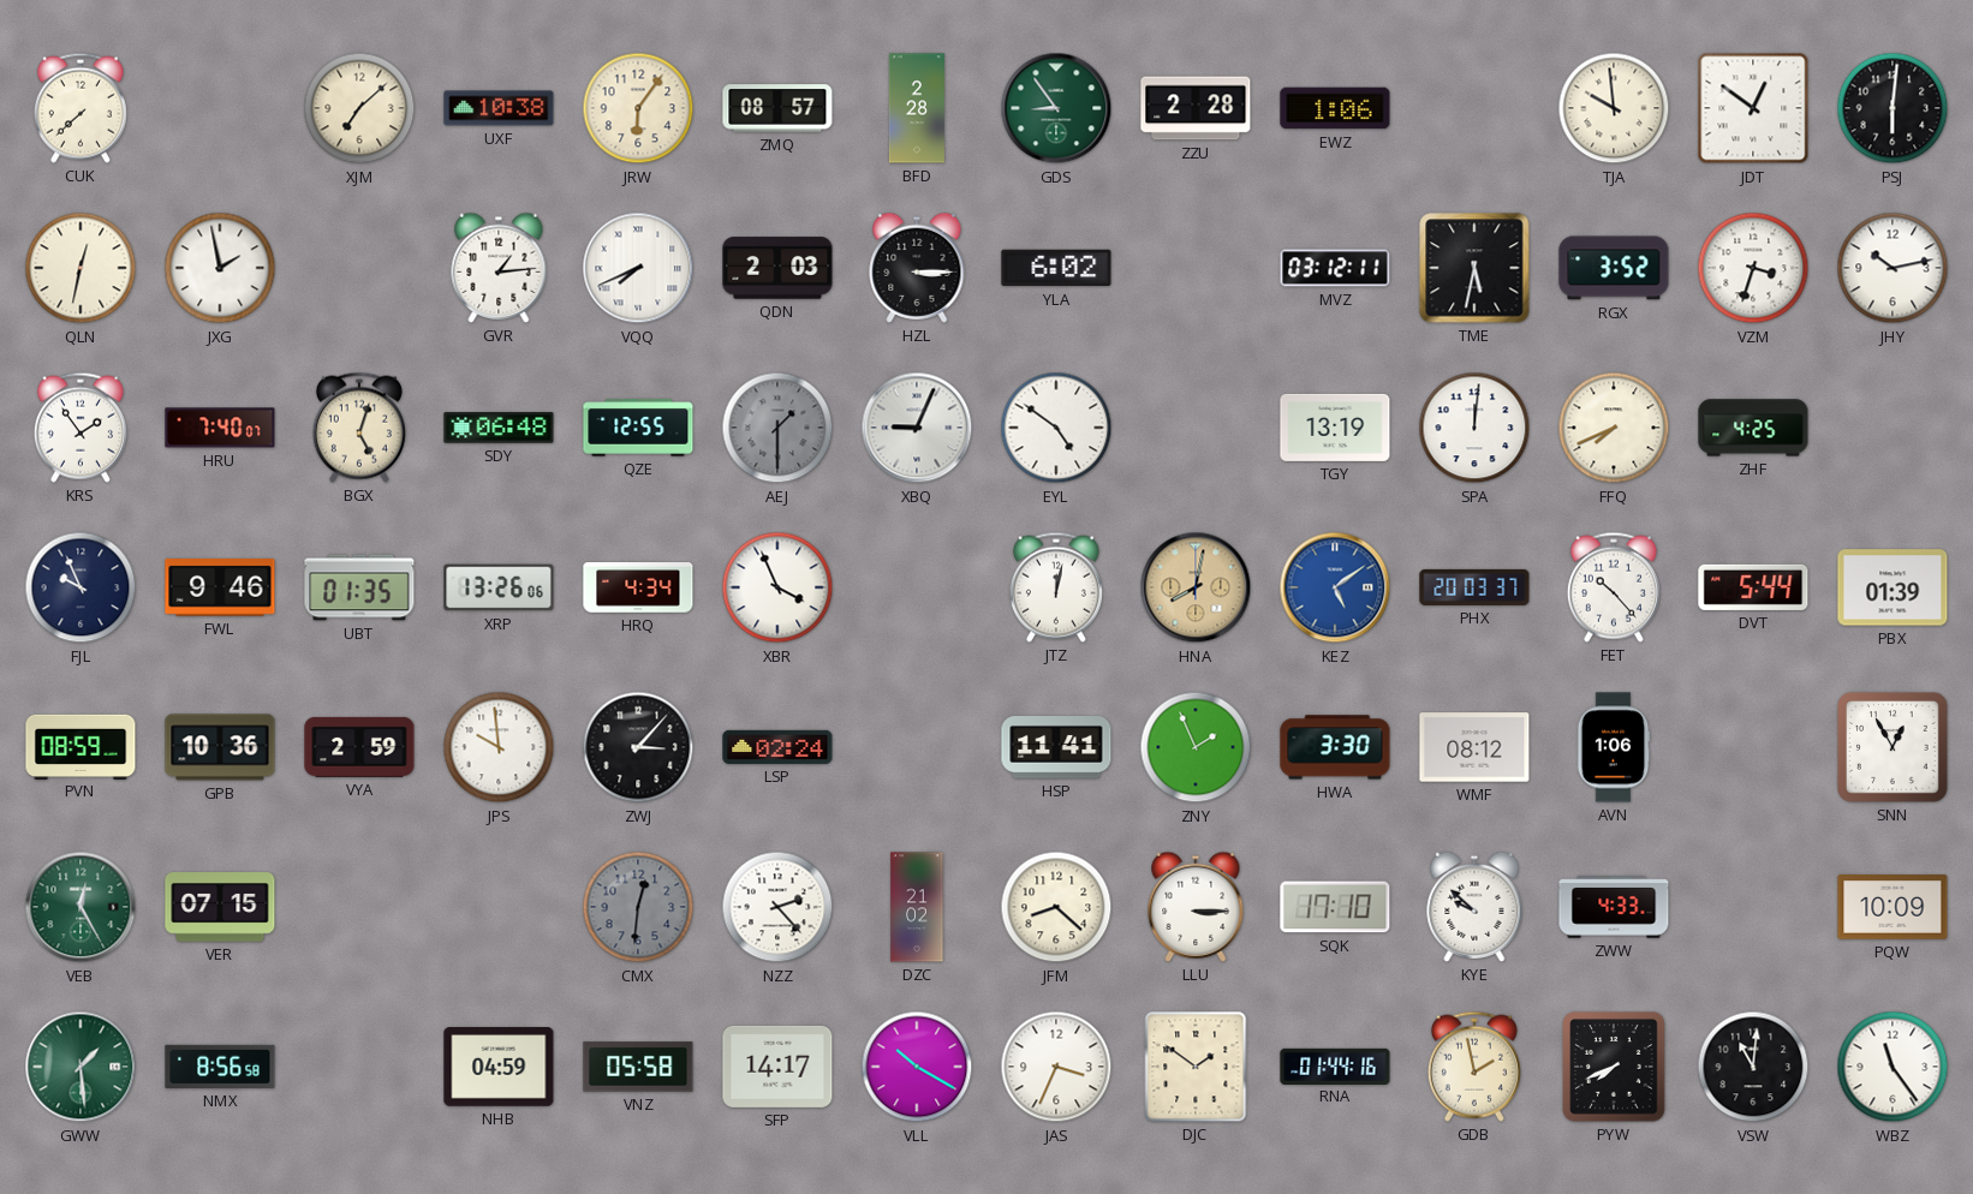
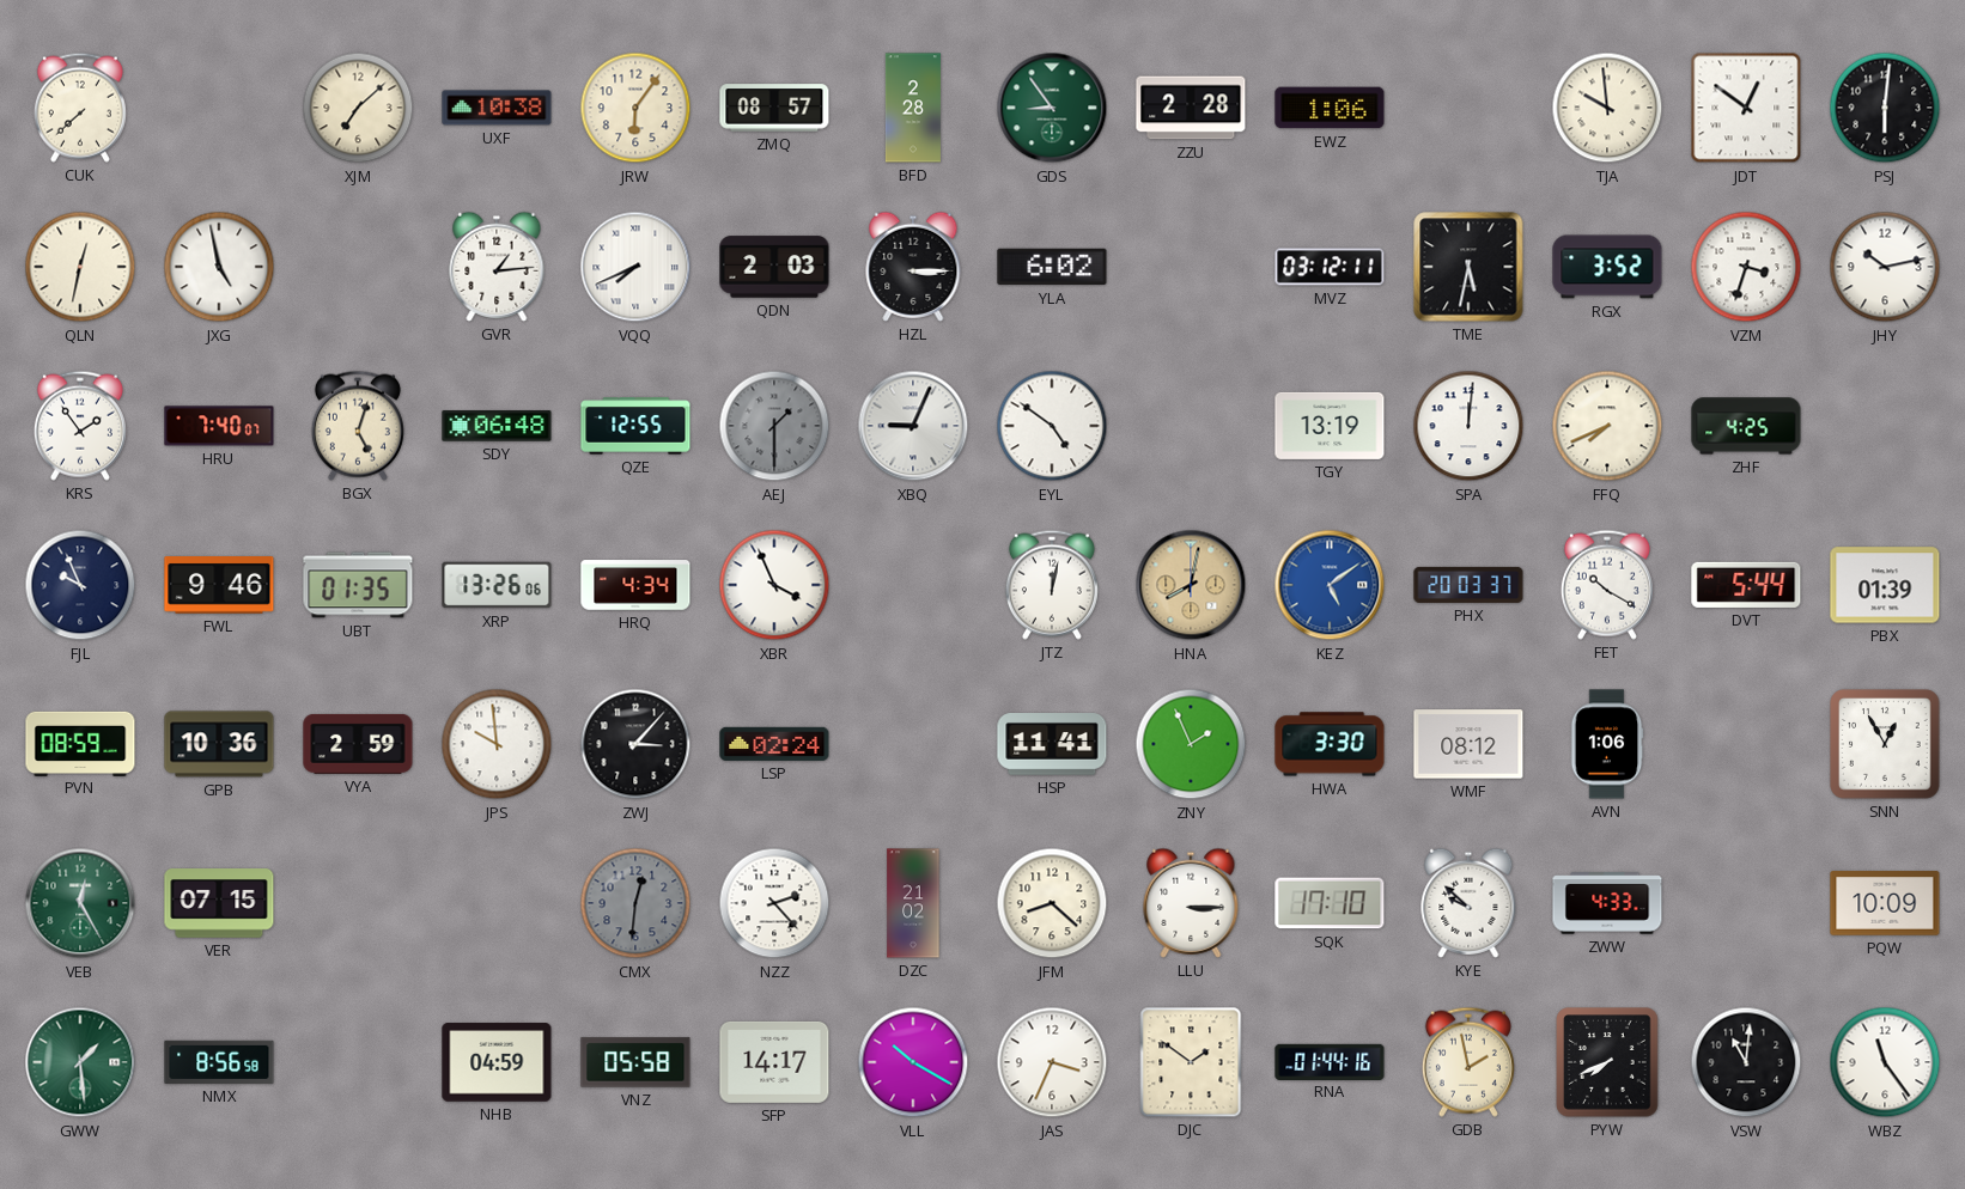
JXG: 1:58 -> 4:58 (219, 267)
FET: 10:23 -> 10:20 (1607, 585)
